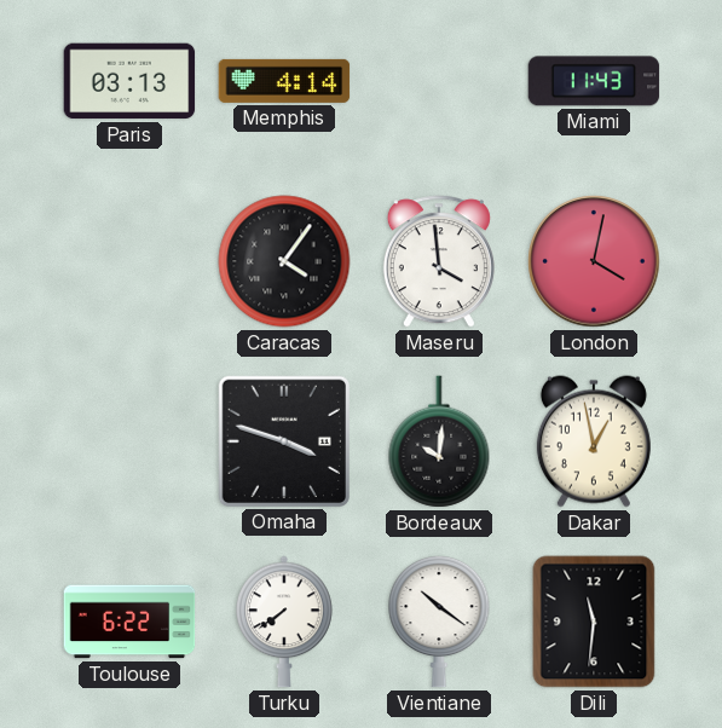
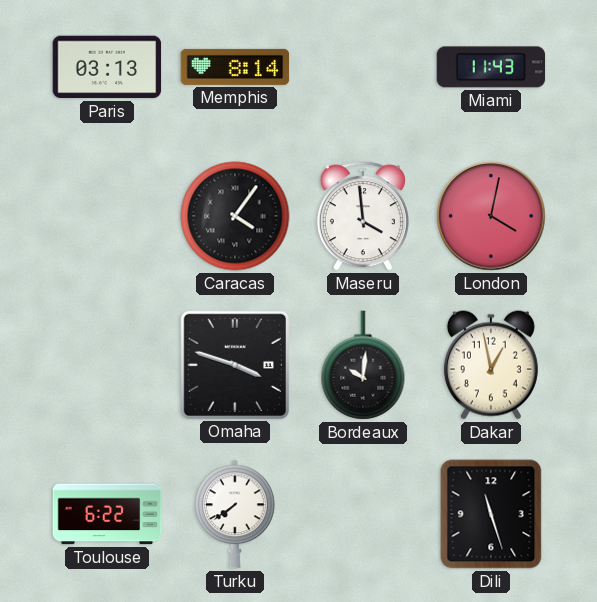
Memphis: 4:14 -> 8:14 (235, 67)
Vientiane: 10:21 -> none (439, 622)
Dili: 11:31 -> 11:27 (491, 514)
